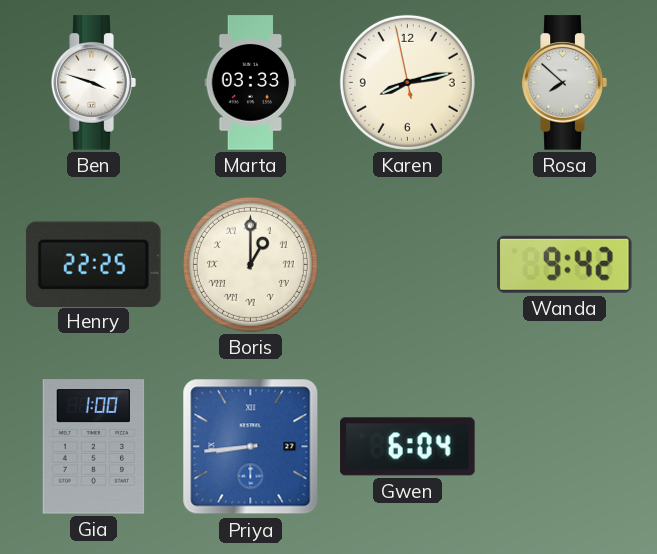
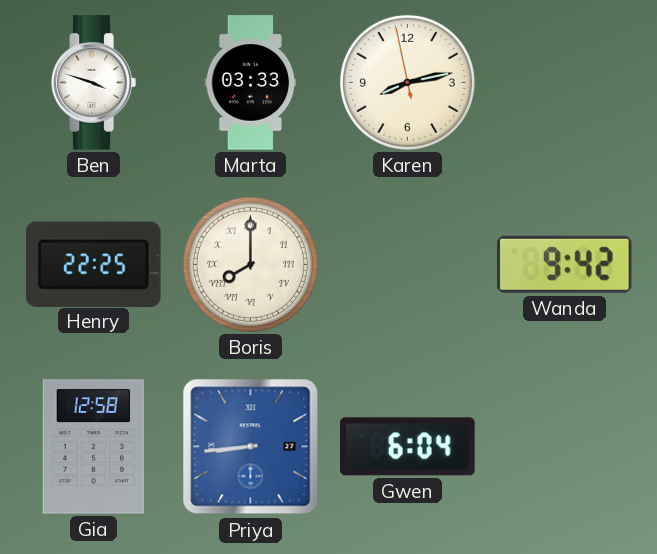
Rosa: 7:52 -> none (564, 83)
Boris: 1:00 -> 8:00 (250, 264)
Gia: 1:00 -> 12:58 (94, 447)
